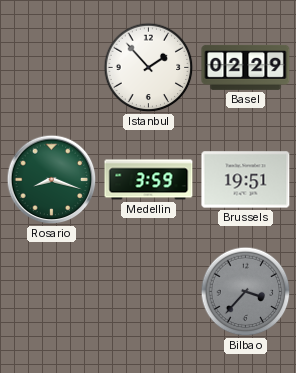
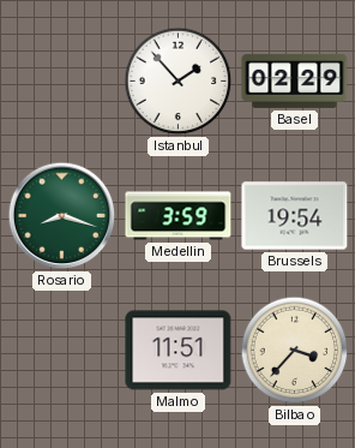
Brussels: 19:51 -> 19:54 (295, 216)
Malmo: none -> 11:51 (179, 351)
Bilbao dial: grey -> cream (295, 351)
